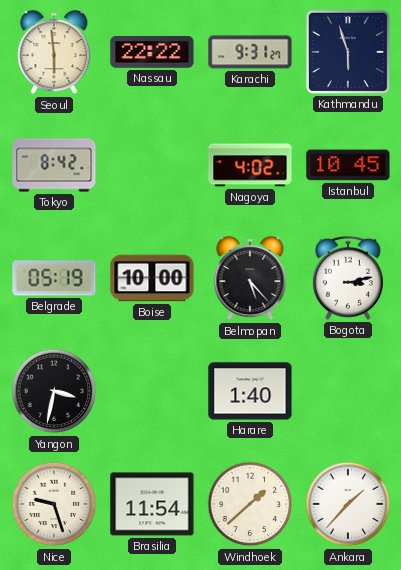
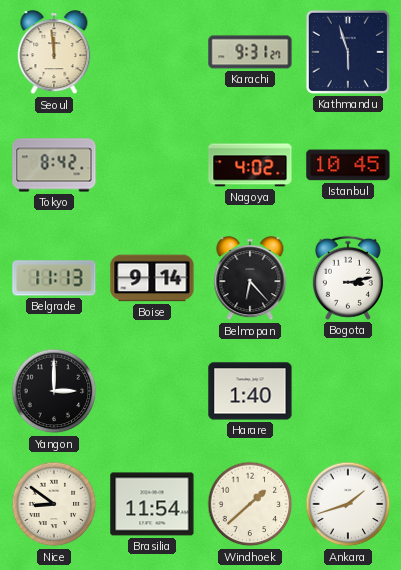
Seoul: 5:59 -> 11:59 (54, 53)
Nassau: 22:22 -> none (152, 52)
Belgrade: 05:19 -> 11:13 (54, 278)
Boise: 10:00 -> 9:14 (152, 278)
Belmopan: 5:23 -> 6:23 (250, 279)
Yangon: 3:32 -> 3:00 (54, 391)
Nice: 9:27 -> 8:51 (54, 504)
Ankara: 1:37 -> 1:42 (348, 504)
